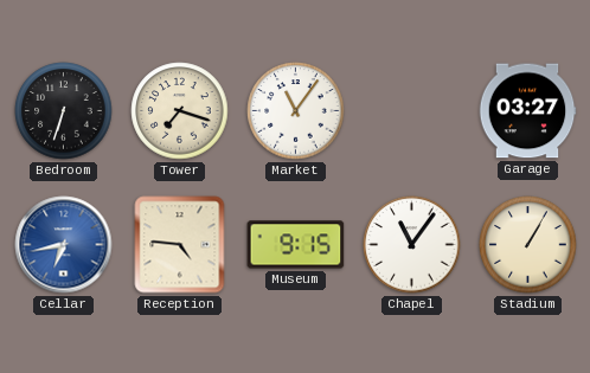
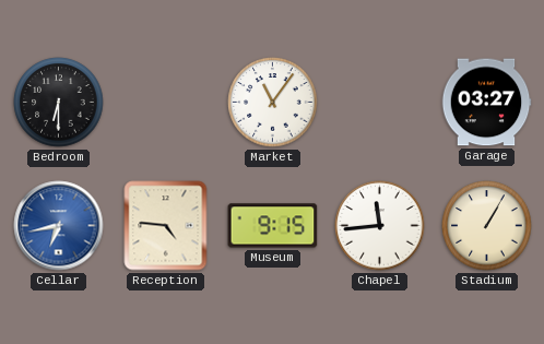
Bedroom: 6:33 -> 6:30 (59, 103)
Tower: 7:18 -> none (180, 111)
Chapel: 11:06 -> 11:44 (380, 226)
